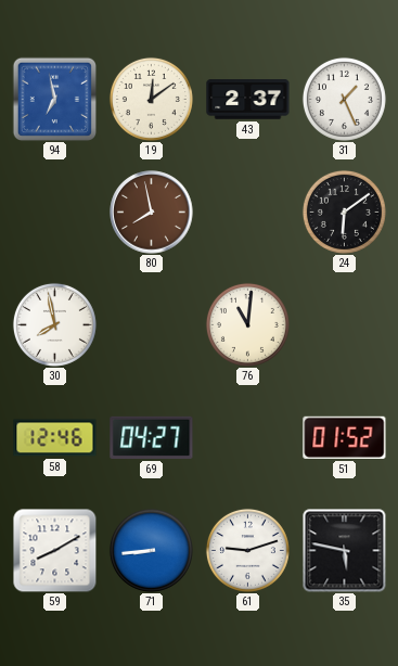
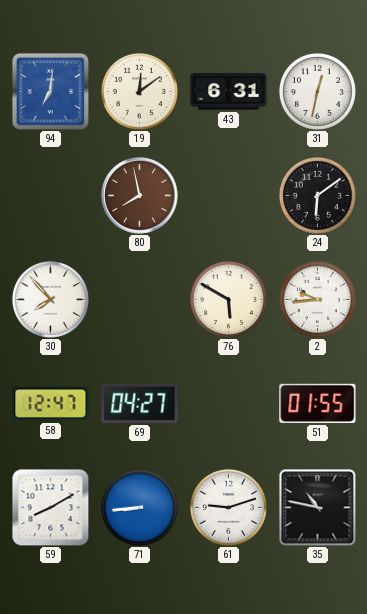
94: 6:58 -> 7:01 (50, 91)
43: 2:37 -> 6:31 (229, 92)
31: 1:26 -> 12:32 (317, 91)
30: 7:58 -> 7:53 (50, 299)
76: 11:01 -> 5:50 (228, 299)
2: none -> 9:44 (317, 299)
58: 12:46 -> 12:47 (51, 404)
51: 01:52 -> 01:55 (318, 403)
35: 5:47 -> 10:47 (318, 508)
